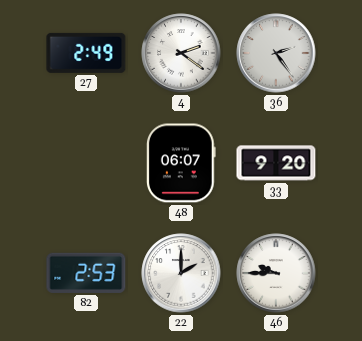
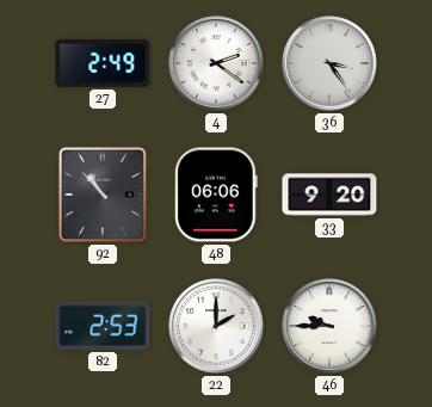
36: 2:24 -> 3:24 (329, 63)
92: none -> 10:53 (103, 195)
48: 06:07 -> 06:06 (216, 195)
